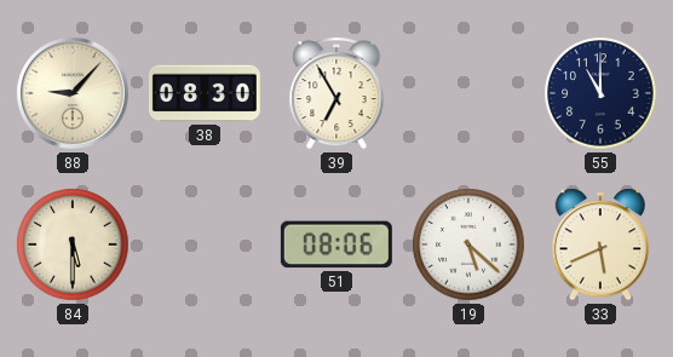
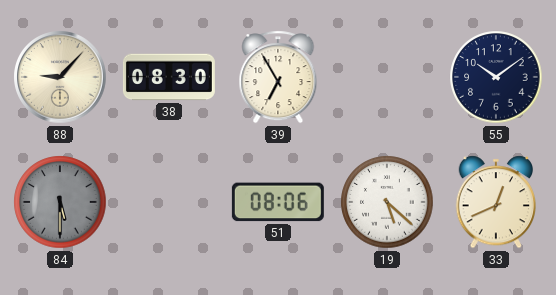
55: 11:00 -> 10:09 (496, 77)
84 dial: cream -> grey (60, 202)
33: 5:41 -> 12:41 (496, 202)
